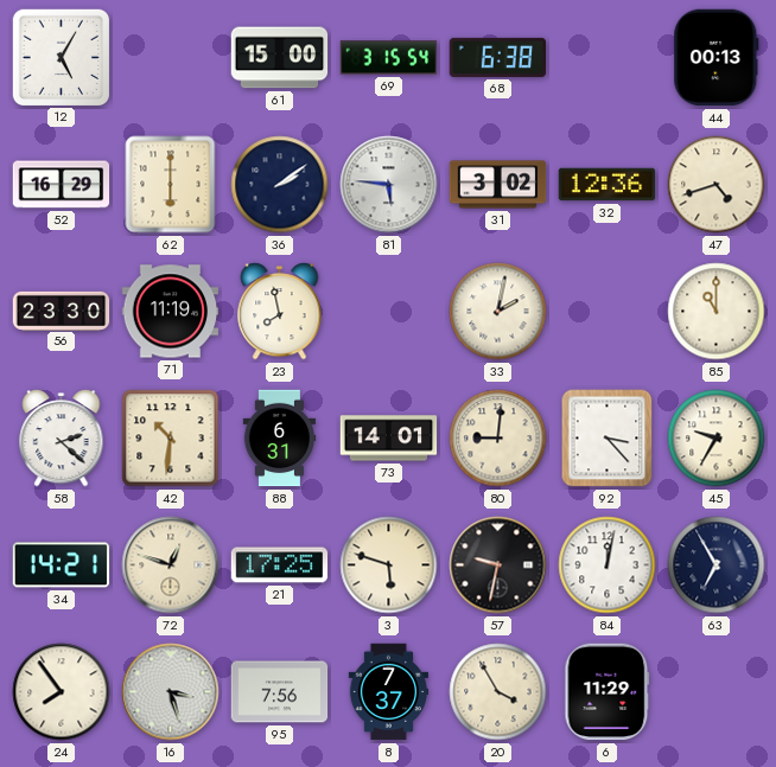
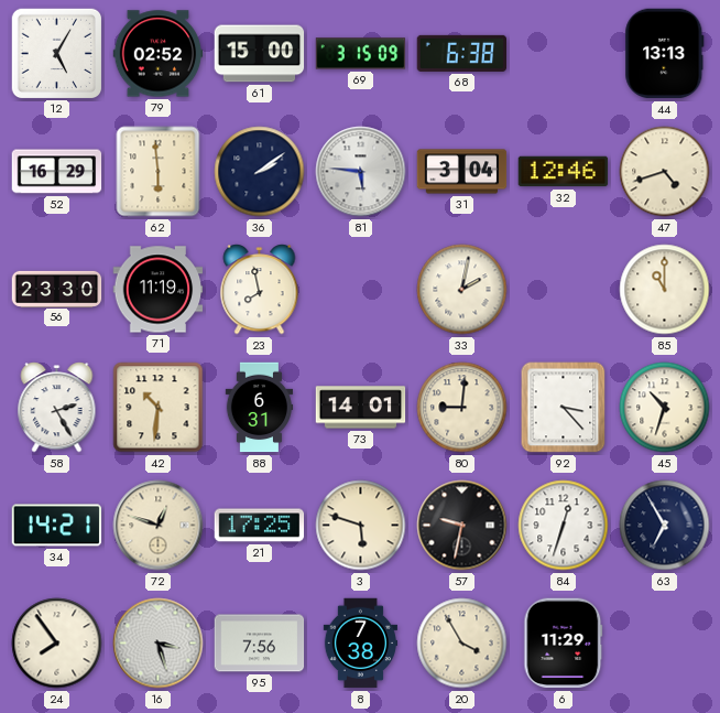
79: none -> 02:52 (159, 54)
69: 3:15:54 -> 3:15:09 (361, 54)
44: 00:13 -> 13:13 (665, 54)
62: 6:00 -> 5:59 (159, 172)
31: 3:02 -> 3:04 (462, 172)
32: 12:36 -> 12:46 (564, 172)
58: 2:22 -> 2:25 (57, 408)
45: 9:35 -> 10:33 (665, 408)
84: 12:02 -> 12:33 (564, 526)
8: 7:37 -> 7:38 (360, 644)
